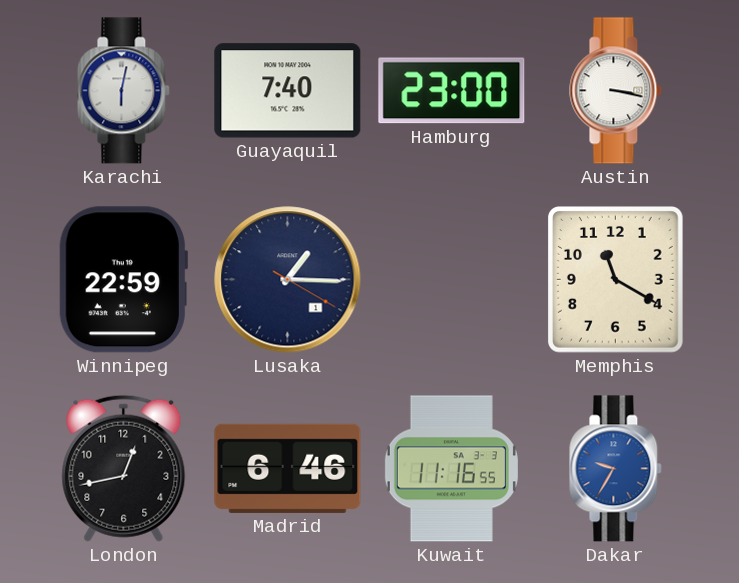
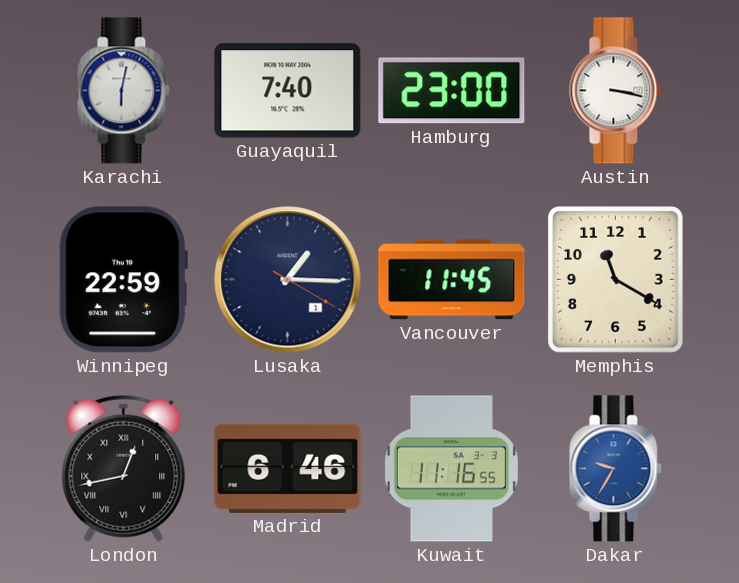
Vancouver: none -> 11:45 (452, 280)
London numerals: Arabic -> Roman (124, 468)
